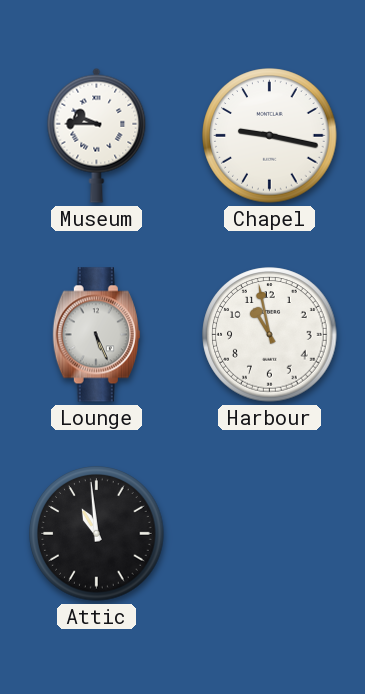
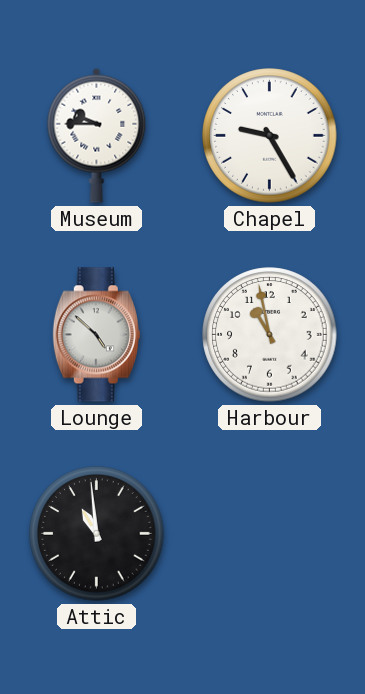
Chapel: 9:17 -> 9:25 (270, 136)
Lounge: 5:26 -> 4:52 (96, 335)
